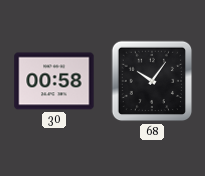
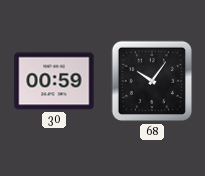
30: 00:58 -> 00:59 (54, 81)
